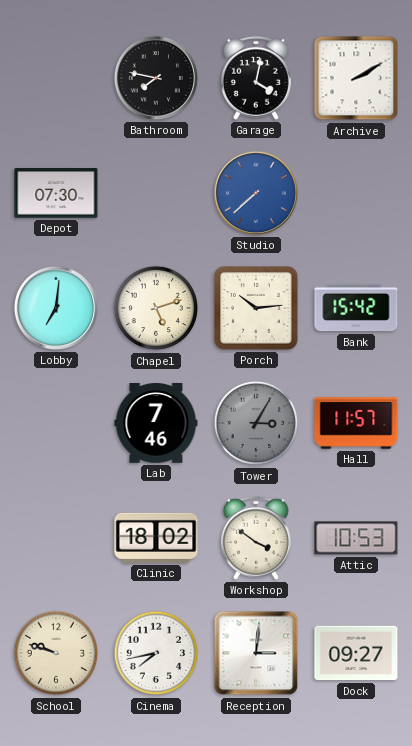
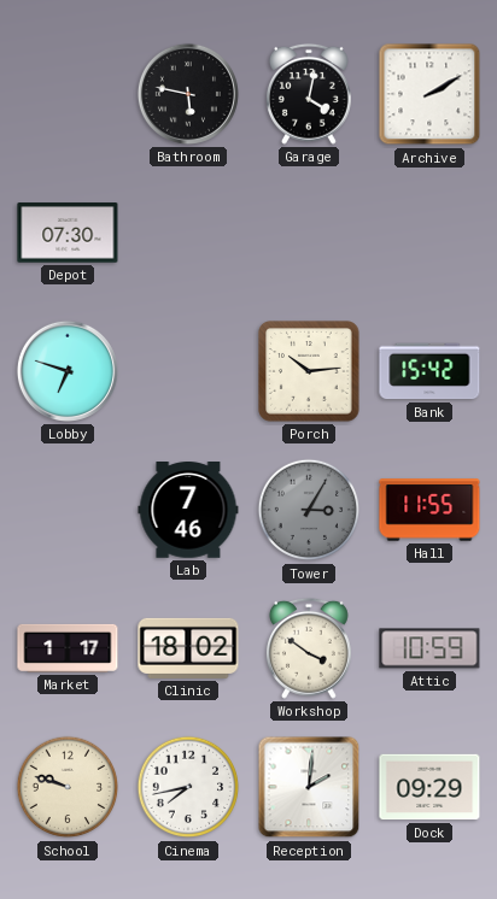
Bathroom: 7:47 -> 5:47 (188, 94)
Studio: 7:38 -> none (256, 193)
Lobby: 7:01 -> 6:48 (68, 371)
Chapel: 5:12 -> none (156, 308)
Hall: 11:57 -> 11:55 (429, 510)
Market: none -> 1:17 (68, 648)
Attic: 10:53 -> 10:59 (429, 648)
Reception: 3:01 -> 2:01 (309, 787)
Dock: 09:27 -> 09:29 (429, 787)
